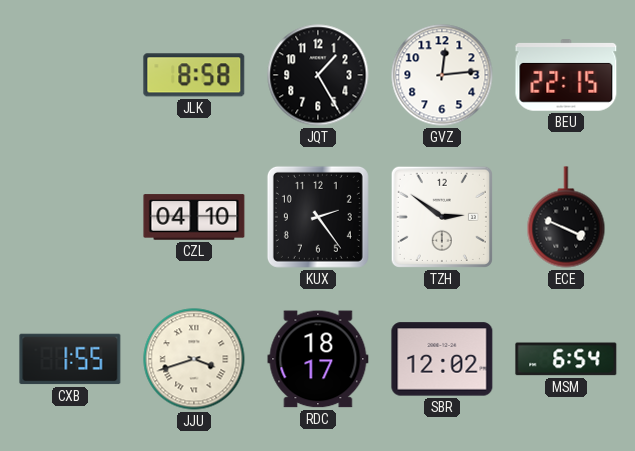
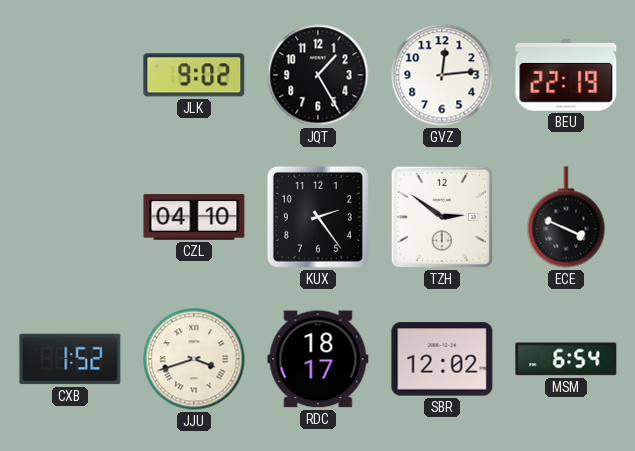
JLK: 8:58 -> 9:02 (194, 75)
BEU: 22:15 -> 22:19 (566, 75)
CXB: 1:55 -> 1:52 (70, 359)
